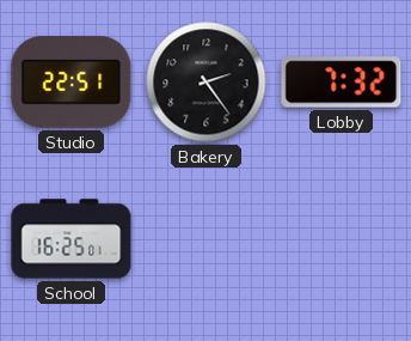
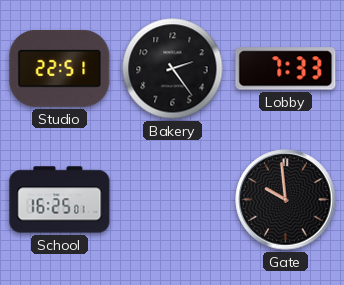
Lobby: 7:32 -> 7:33 (286, 69)
Gate: none -> 9:59 (286, 200)
